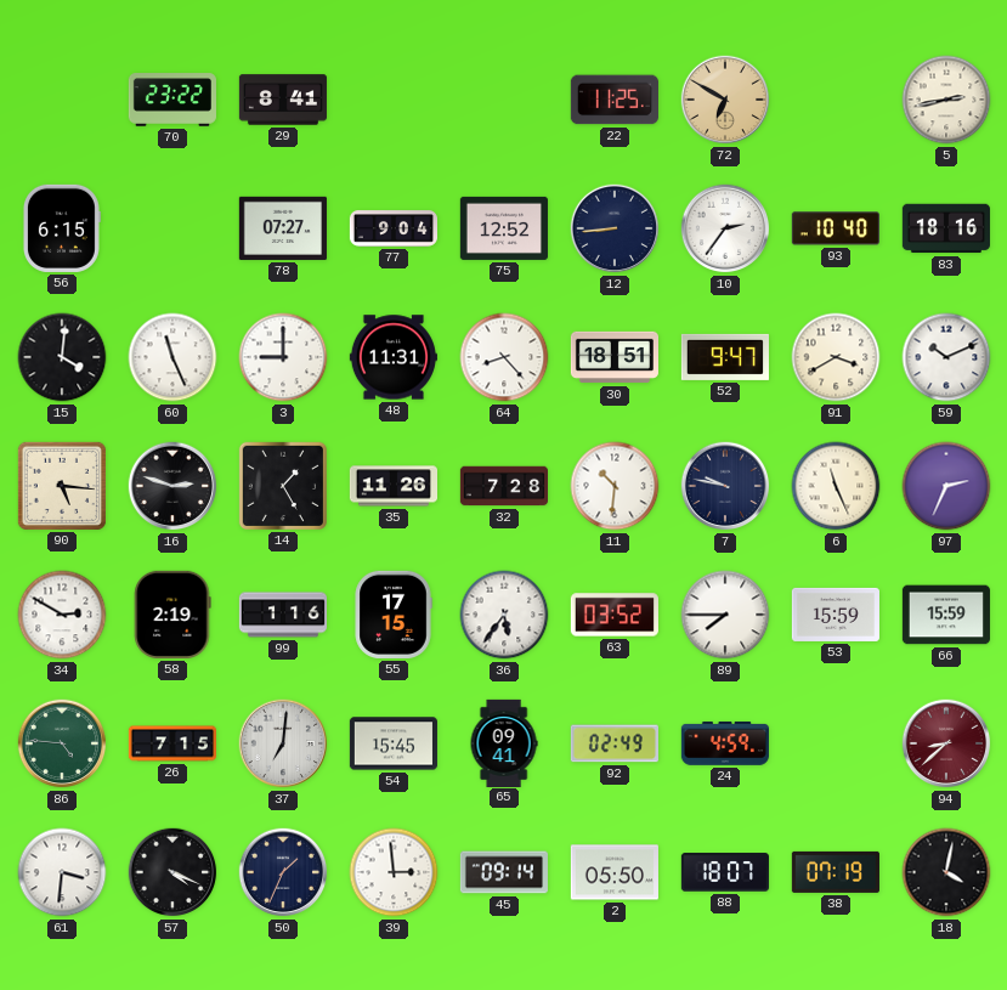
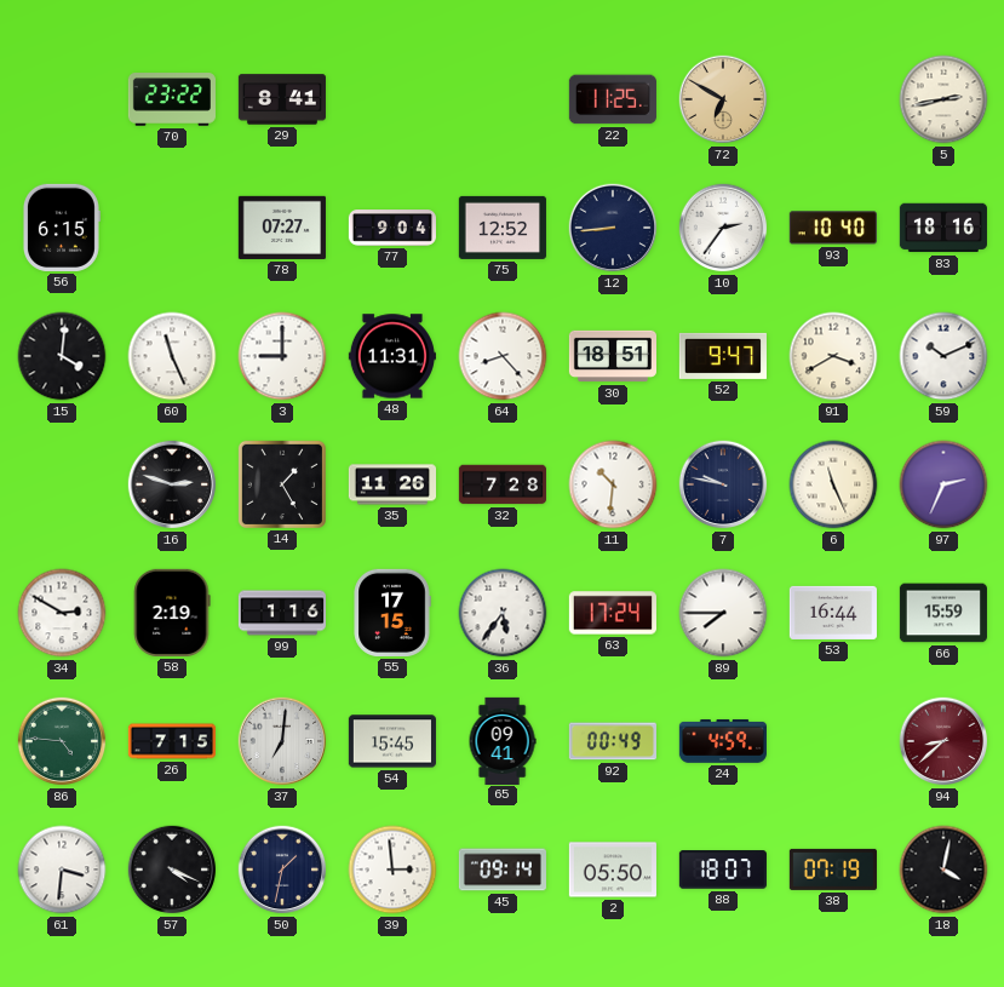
90: 5:16 -> none (62, 486)
63: 03:52 -> 17:24 (613, 613)
53: 15:59 -> 16:44 (833, 613)
92: 02:49 -> 00:49 (613, 741)
50: 1:34 -> 1:32 (282, 870)
